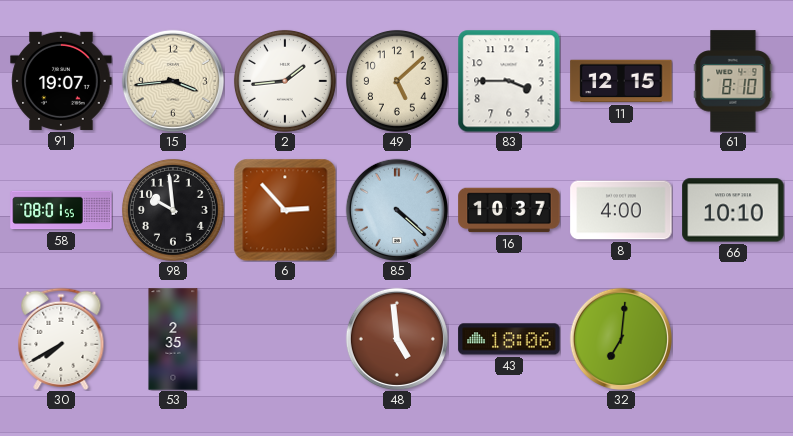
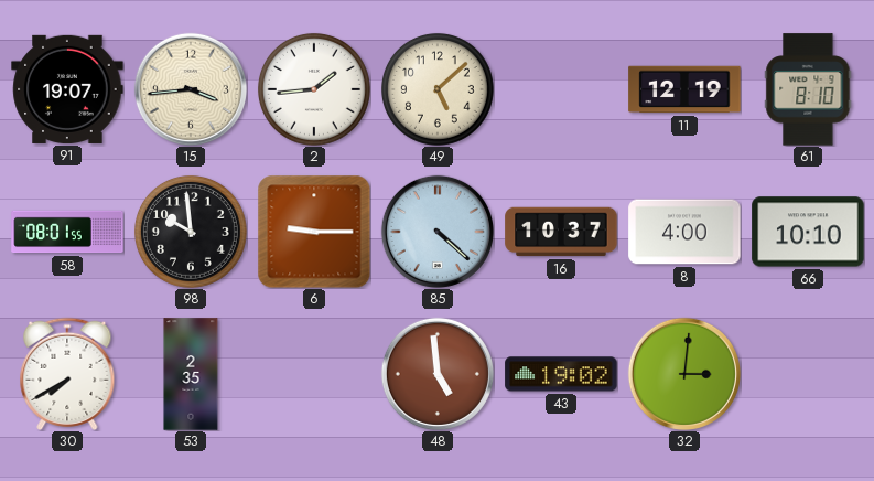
83: 3:45 -> none (509, 81)
11: 12:15 -> 12:19 (684, 89)
6: 2:53 -> 9:15 (314, 232)
43: 18:06 -> 19:02 (561, 374)
32: 7:01 -> 3:01 (684, 374)
